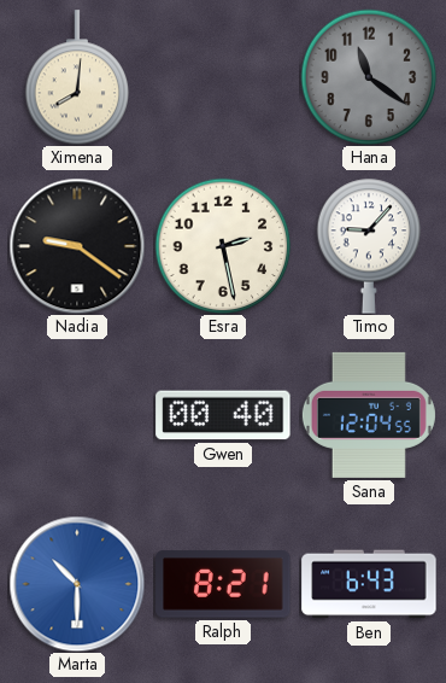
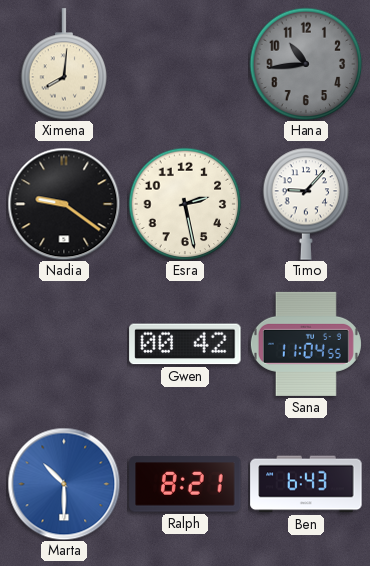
Hana: 11:21 -> 10:44 (306, 64)
Gwen: 00:40 -> 00:42 (185, 344)
Sana: 12:04 -> 11:04 (306, 344)
